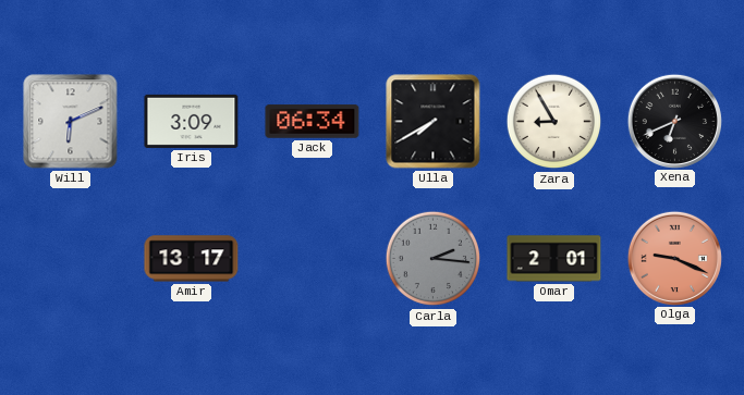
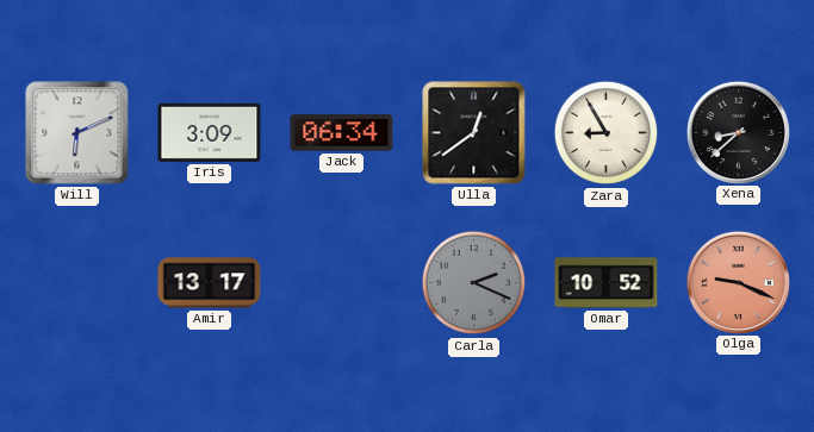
Ulla: 7:40 -> 12:39 (474, 133)
Xena: 6:41 -> 8:38 (738, 132)
Carla: 2:16 -> 2:19 (474, 283)
Omar: 2:01 -> 10:52 (607, 283)
